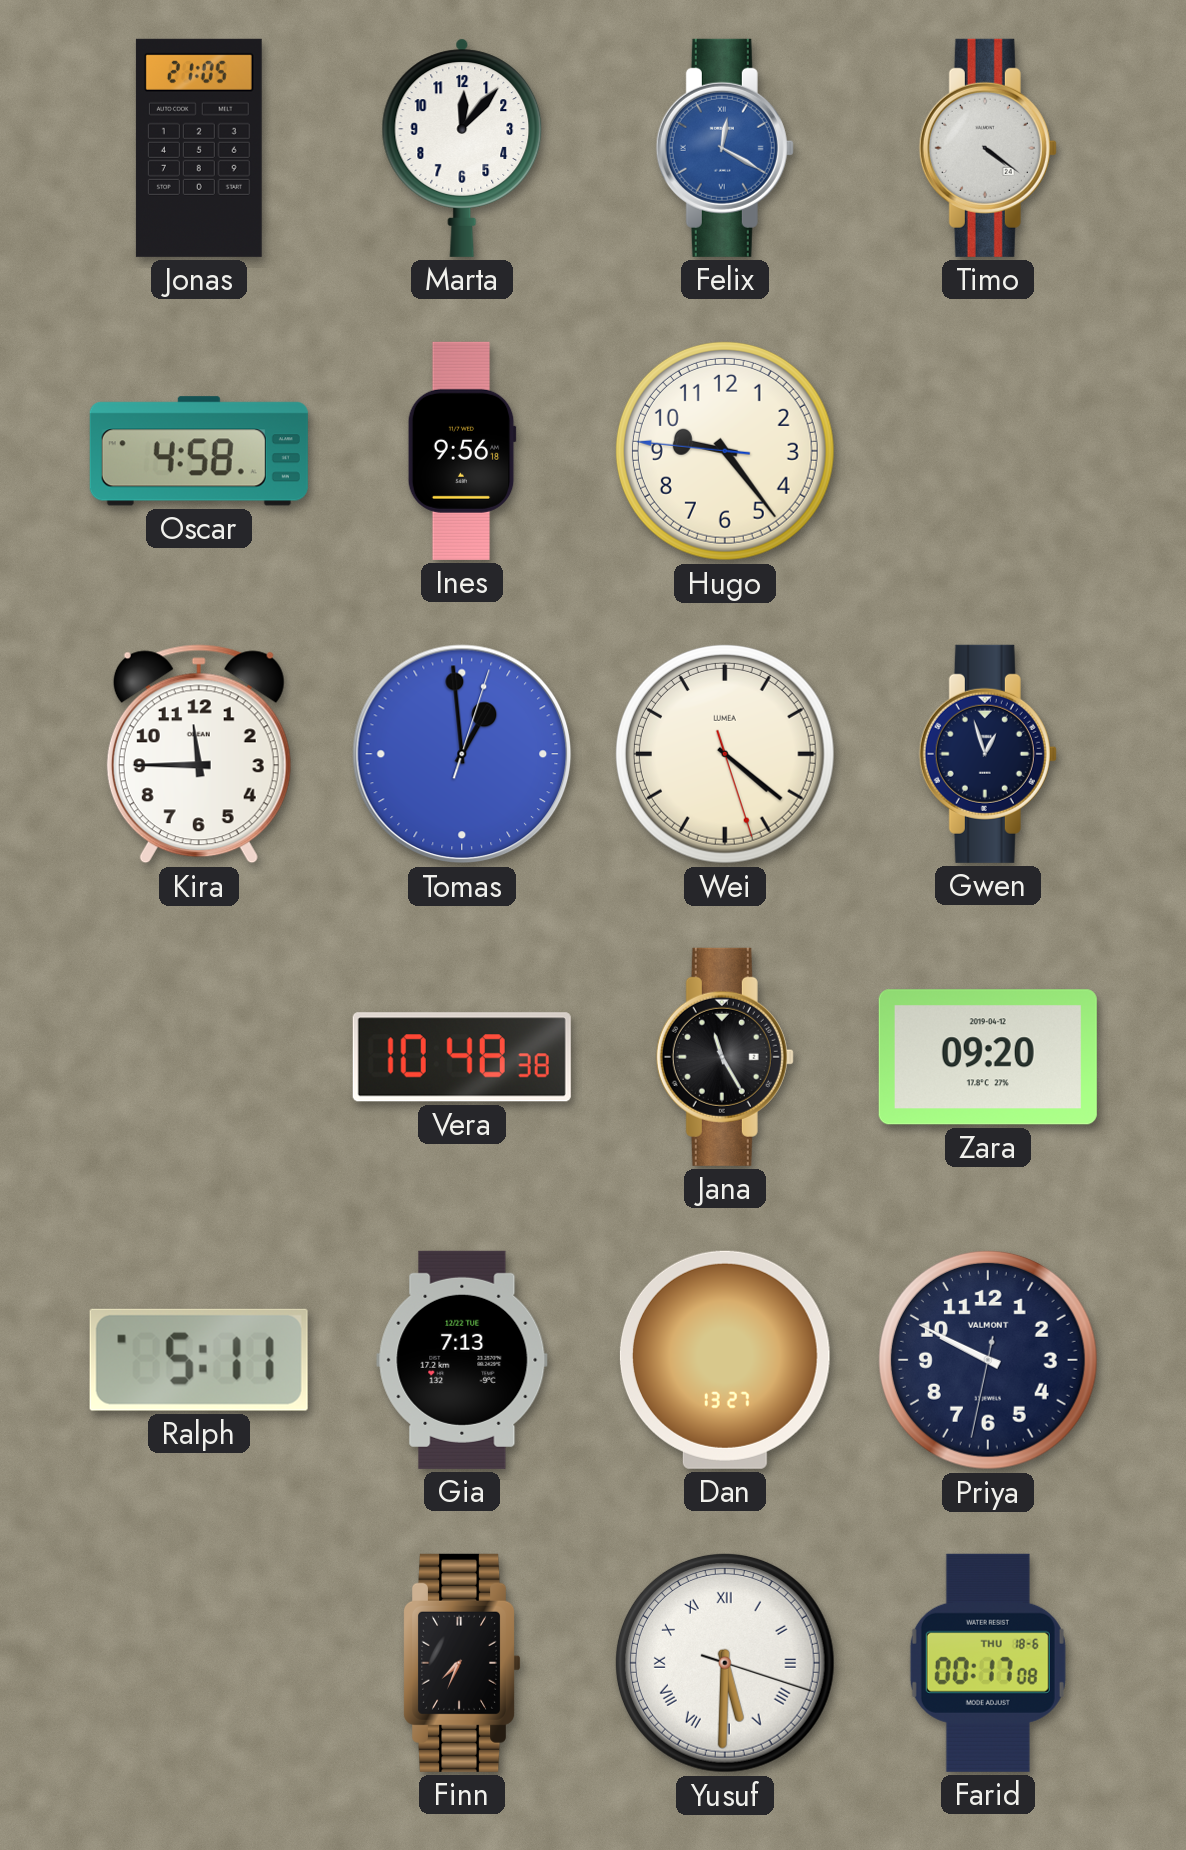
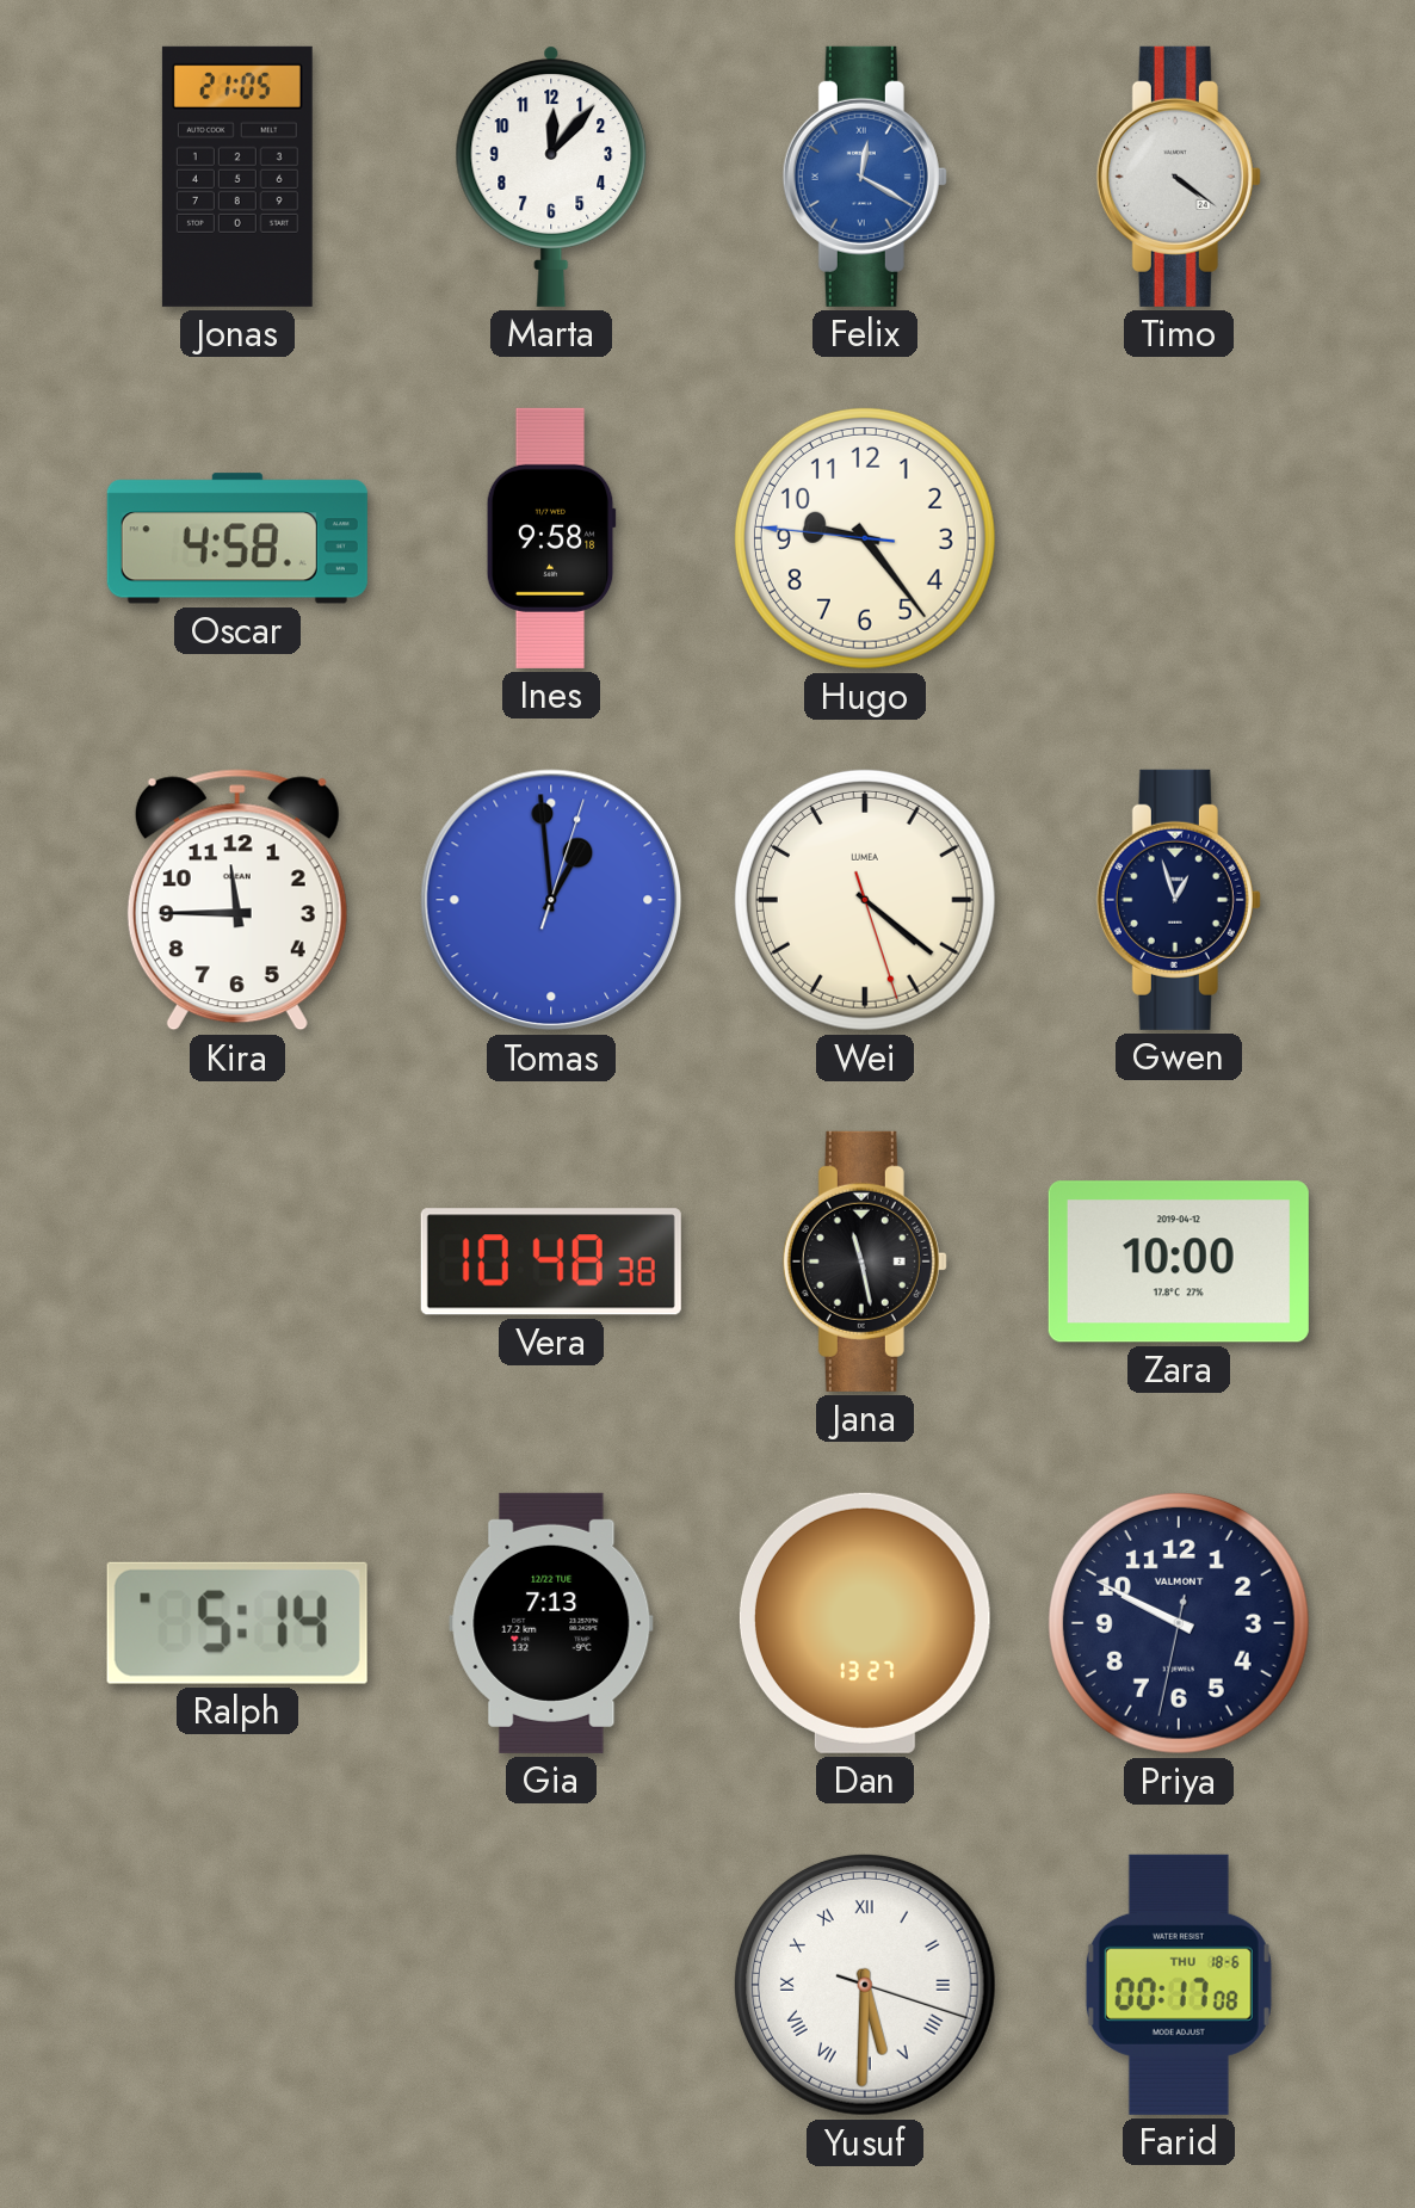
Ines: 9:56 -> 9:58 (551, 538)
Jana: 11:25 -> 11:28 (865, 1262)
Zara: 09:20 -> 10:00 (1179, 1262)
Ralph: 5:11 -> 5:14 (237, 1623)
Finn: 7:34 -> none (463, 1663)
